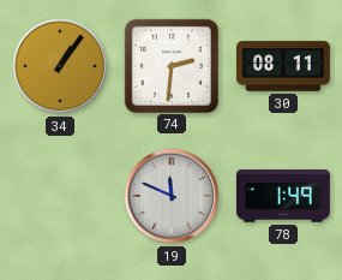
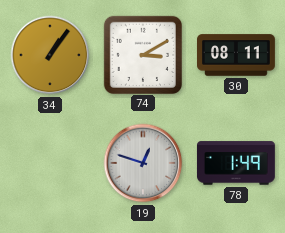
74: 2:31 -> 3:10 (142, 54)
19: 11:49 -> 12:48 (143, 163)
